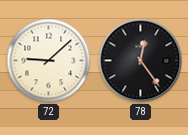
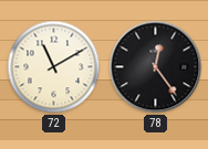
72: 9:08 -> 11:10 (54, 67)
